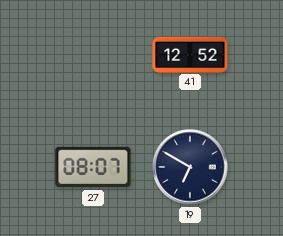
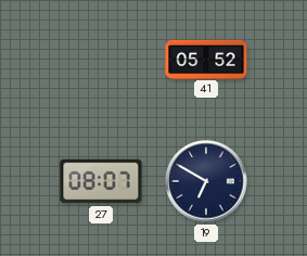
41: 12:52 -> 05:52 (206, 59)
